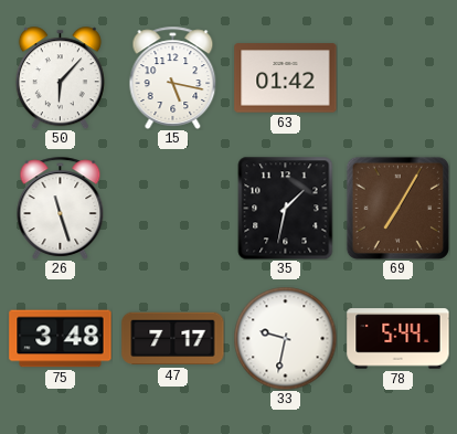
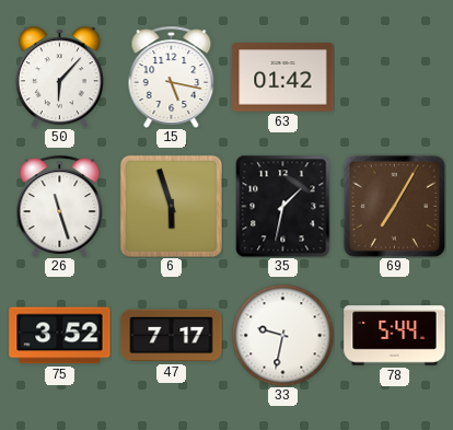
6: none -> 5:57 (171, 206)
75: 3:48 -> 3:52 (60, 336)
